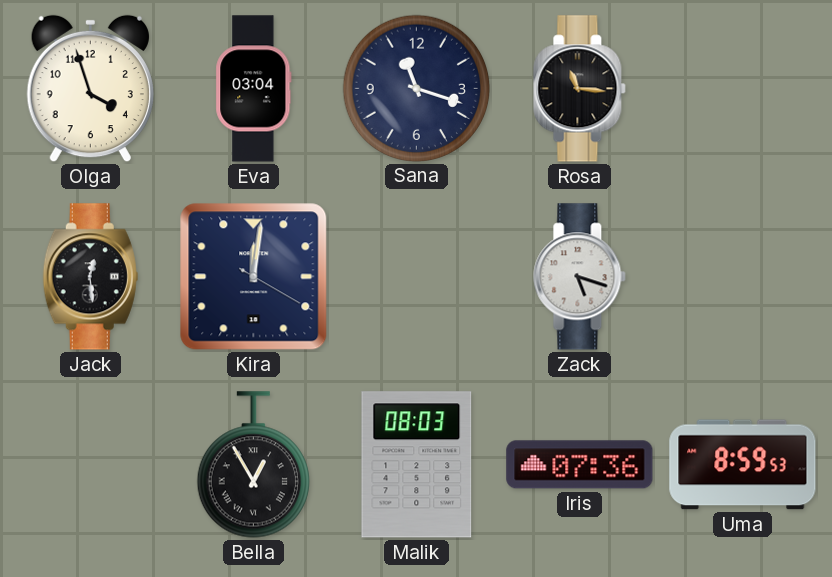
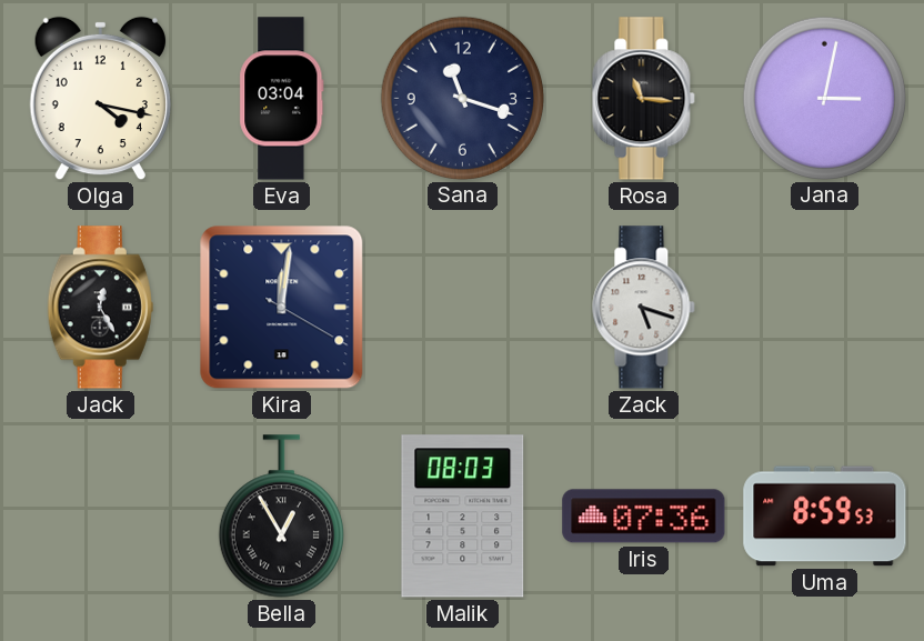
Olga: 3:57 -> 4:17 (100, 99)
Jana: none -> 3:02 (824, 98)
Jack: 12:29 -> 12:25 (100, 308)
